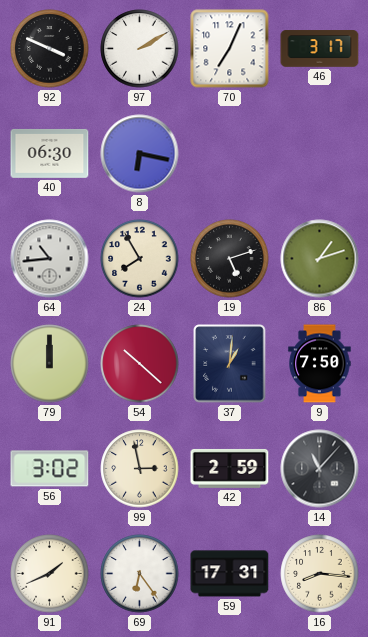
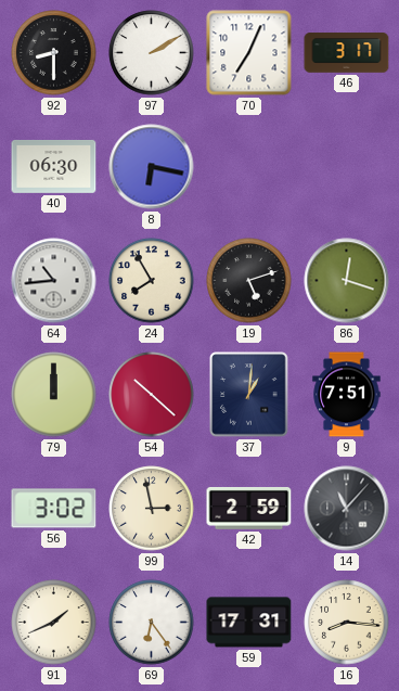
92: 3:49 -> 8:30 (54, 53)
86: 1:12 -> 12:18 (347, 281)
9: 7:50 -> 7:51 (347, 395)
